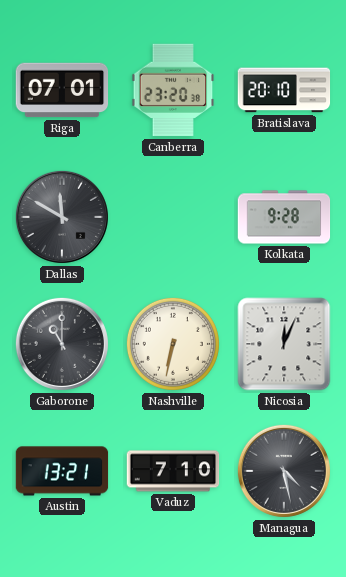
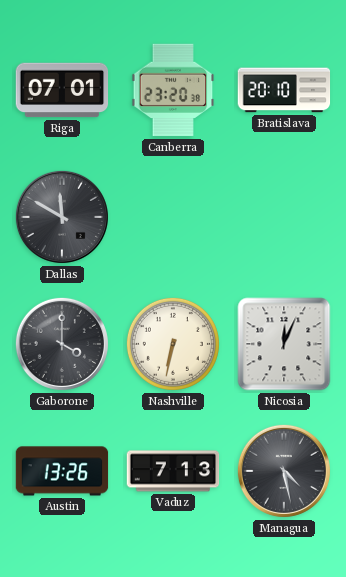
Kolkata: 9:28 -> none (284, 217)
Gaborone: 11:00 -> 4:00 (62, 344)
Austin: 13:21 -> 13:26 (62, 471)
Vaduz: 7:10 -> 7:13 (173, 471)
